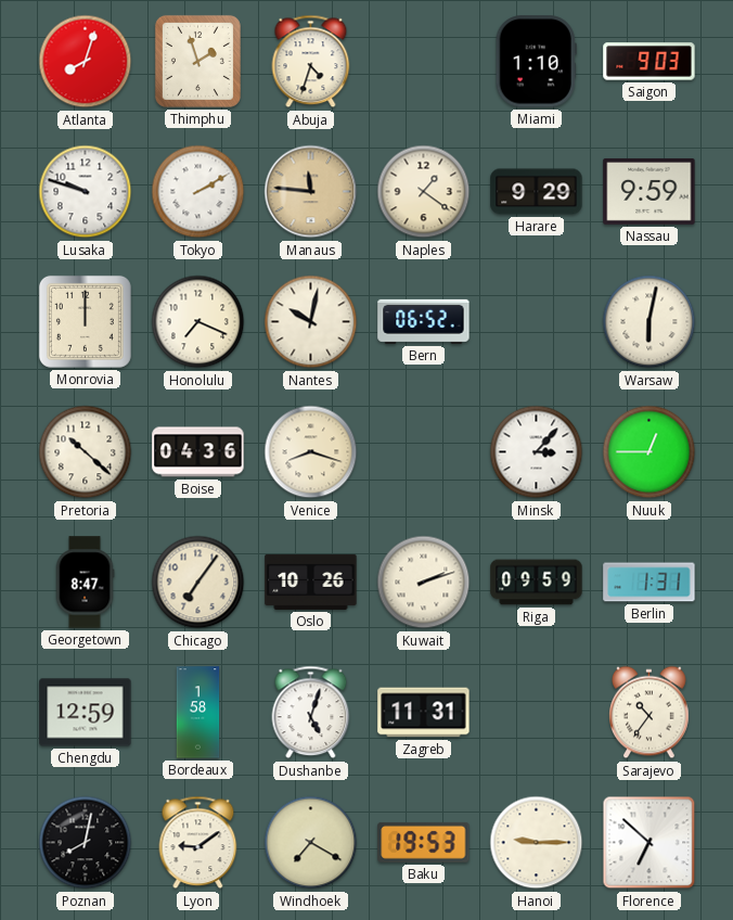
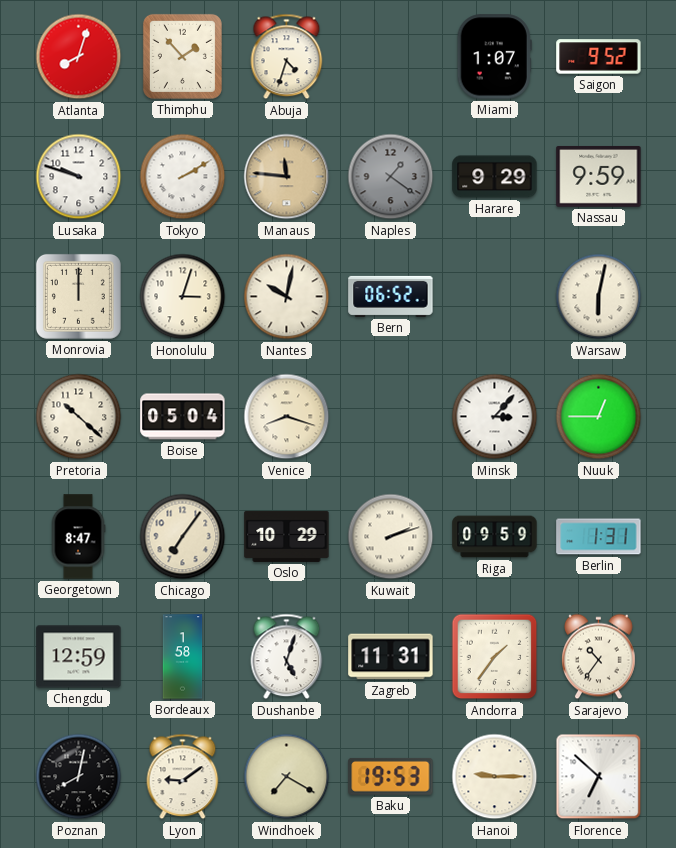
Thimphu: 1:57 -> 1:53 (182, 56)
Miami: 1:10 -> 1:07 (494, 57)
Saigon: 9:03 -> 9:52 (599, 57)
Naples dial: cream -> grey (391, 177)
Honolulu: 7:19 -> 3:03 (183, 297)
Boise: 04:36 -> 05:04 (183, 417)
Oslo: 10:26 -> 10:29 (287, 536)
Andorra: none -> 1:36 (495, 657)
